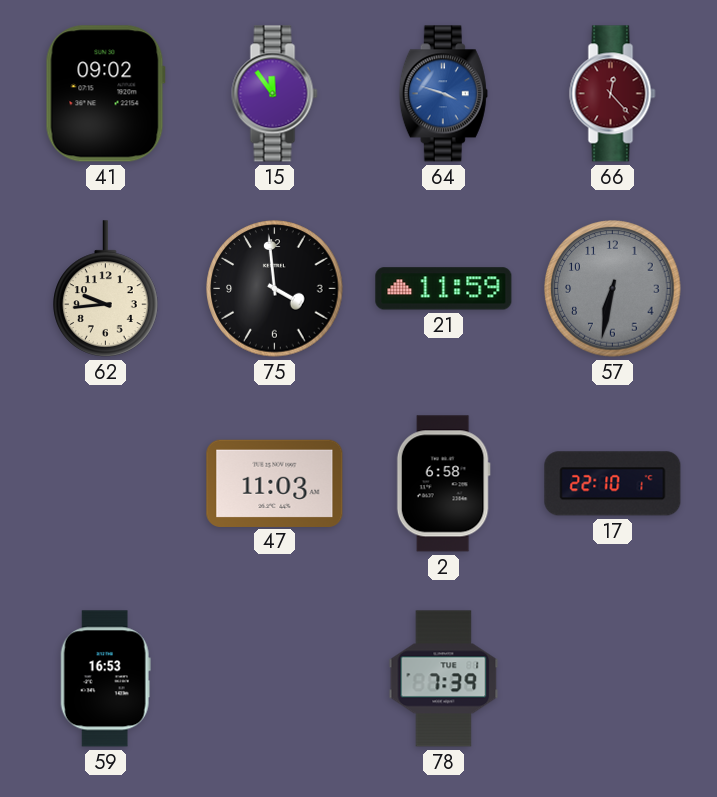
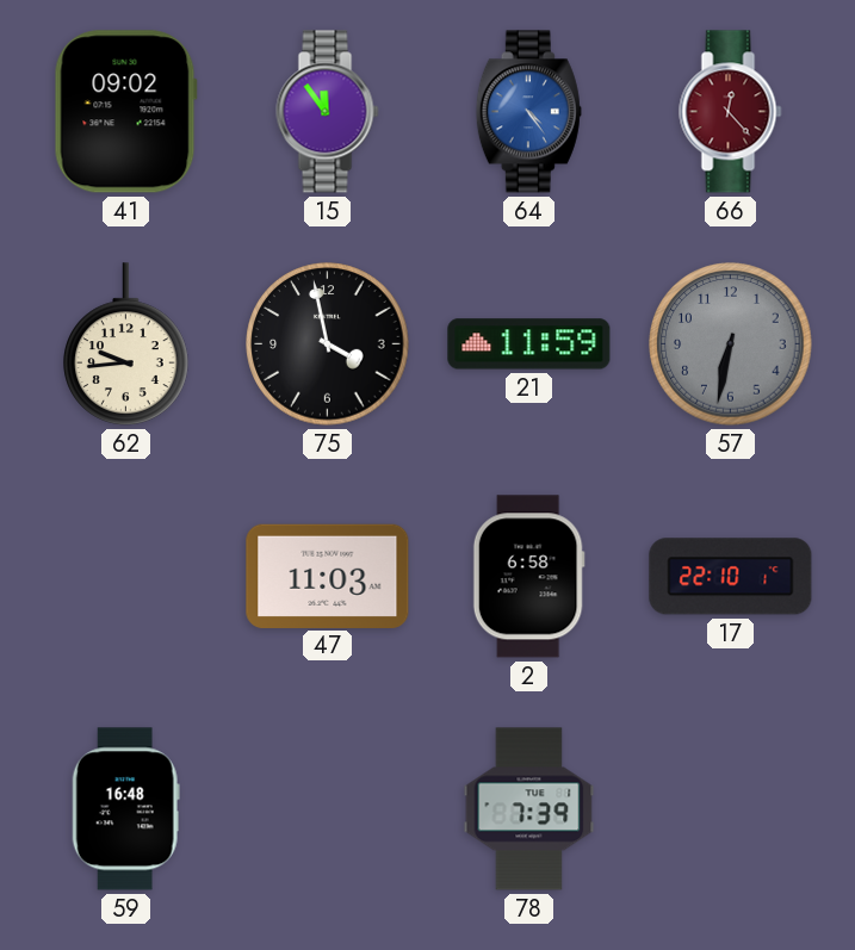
64: 3:48 -> 4:24 (528, 112)
75: 3:59 -> 3:58 (328, 344)
59: 16:53 -> 16:48 (125, 809)
